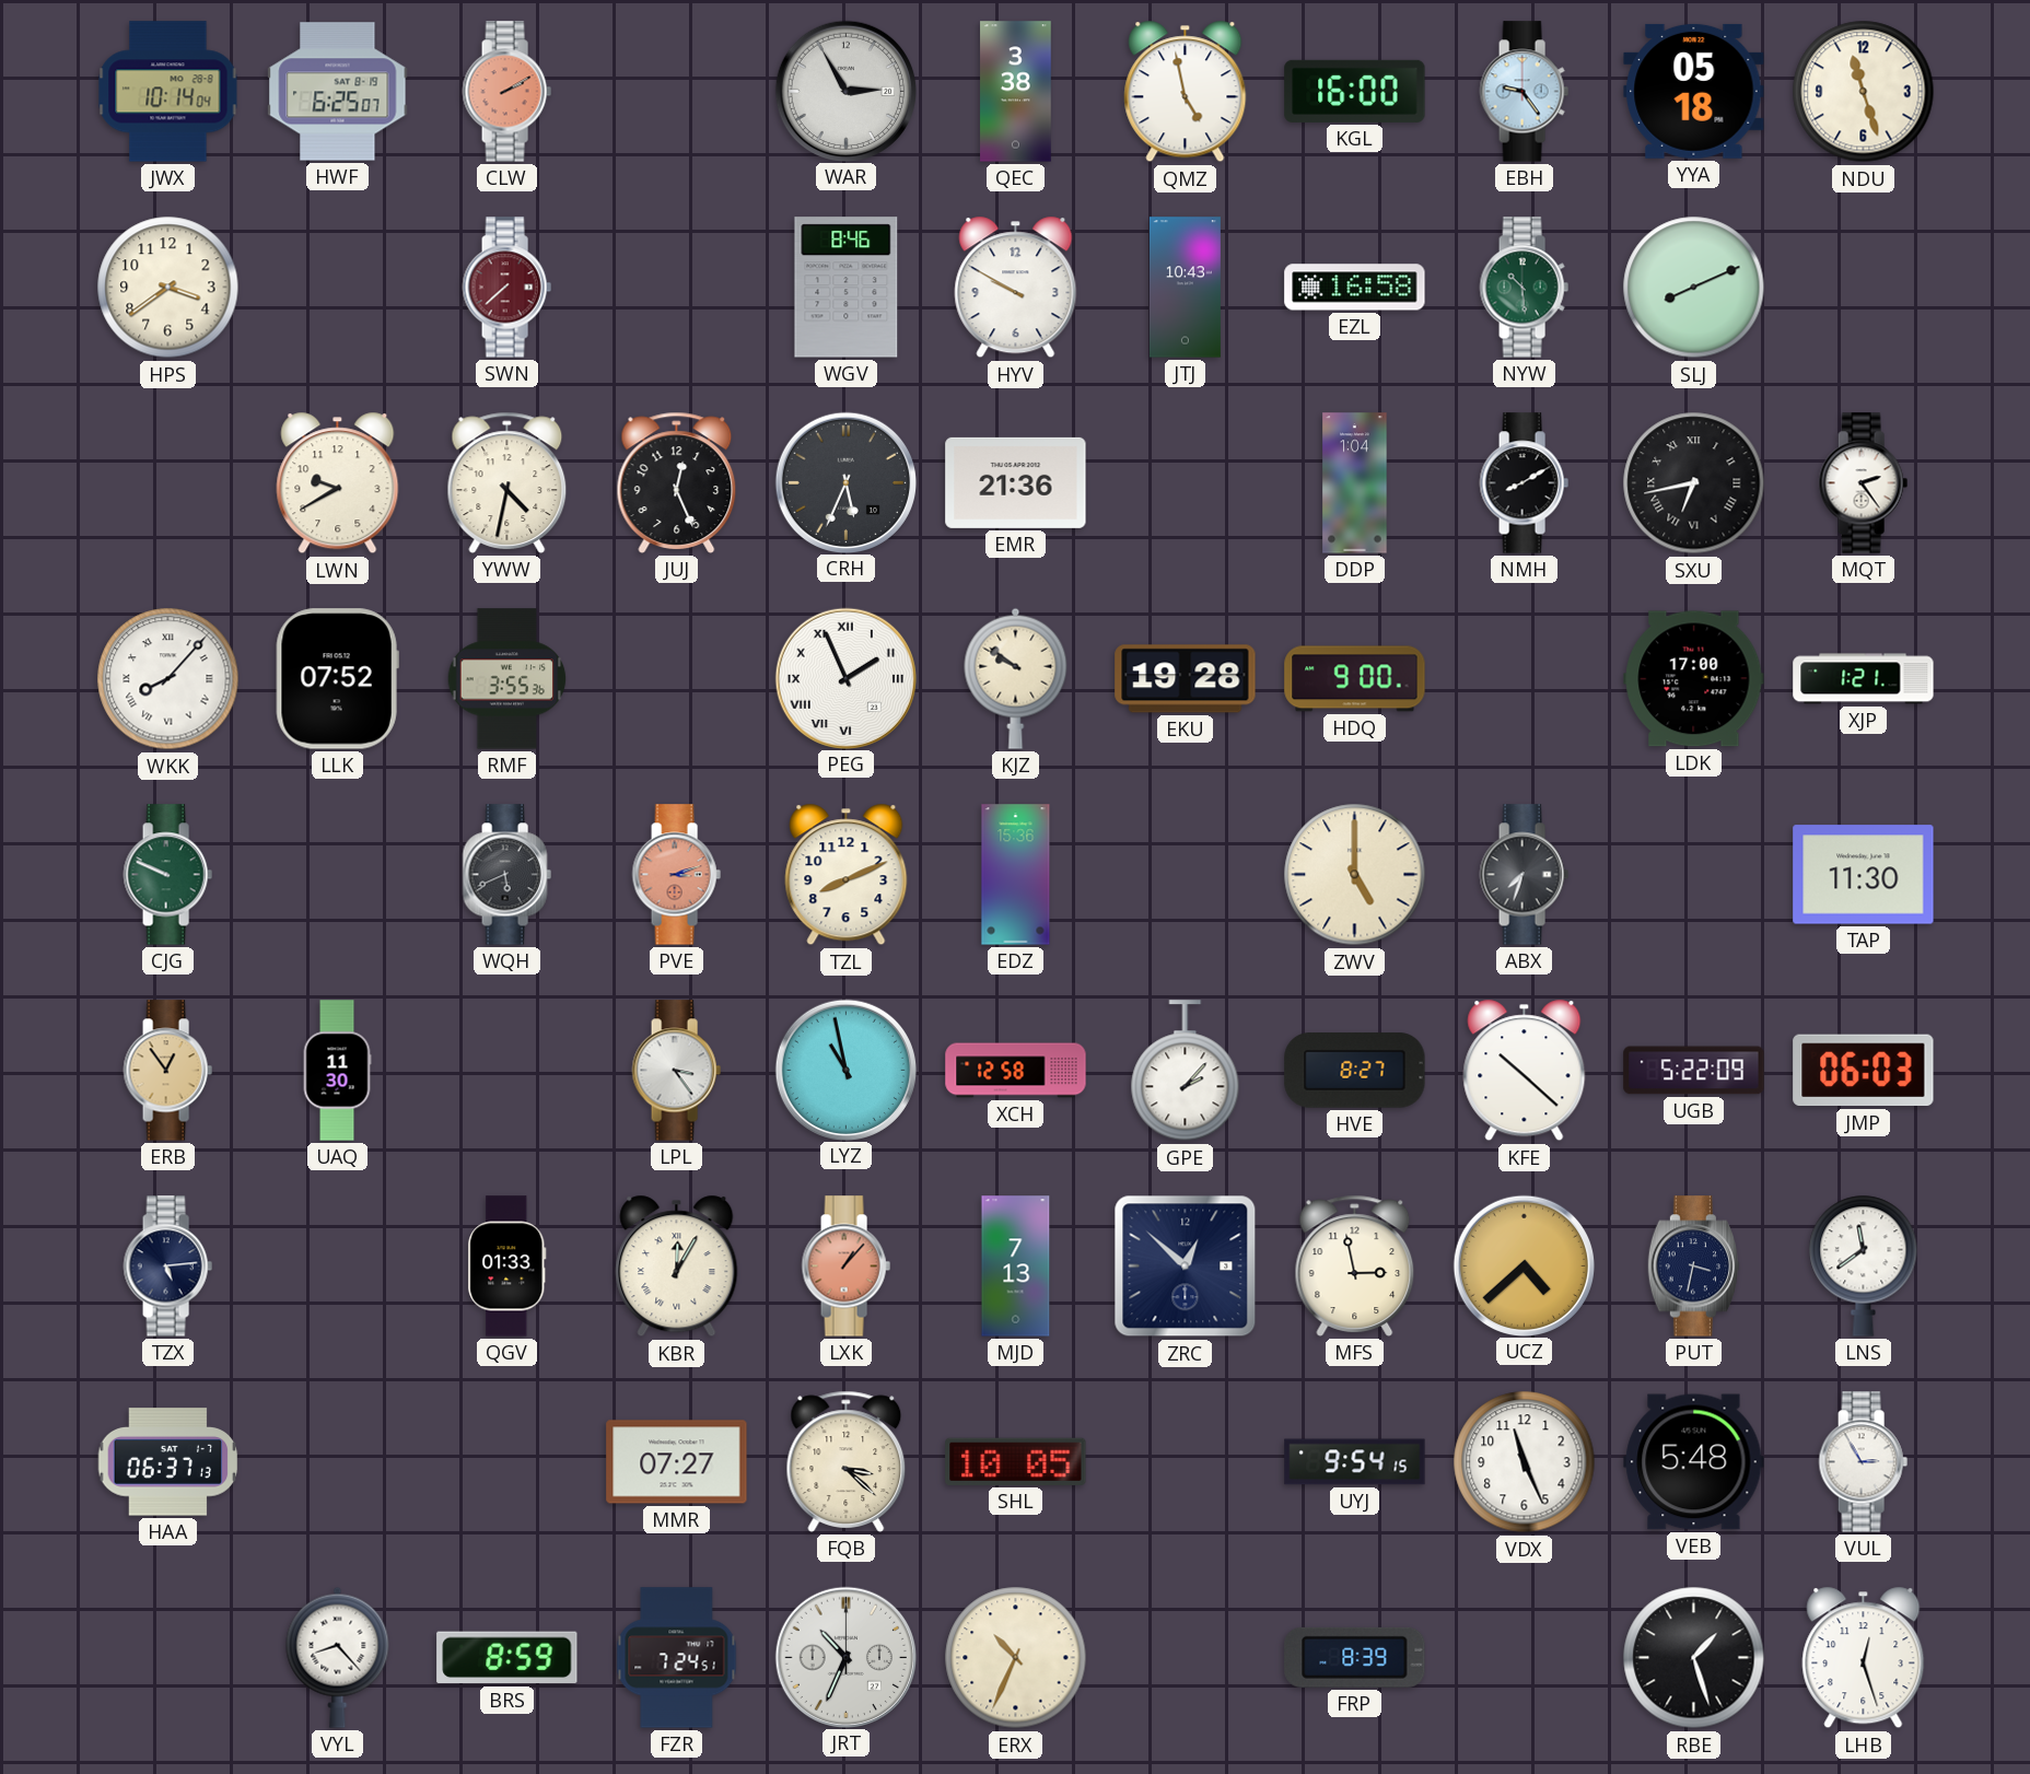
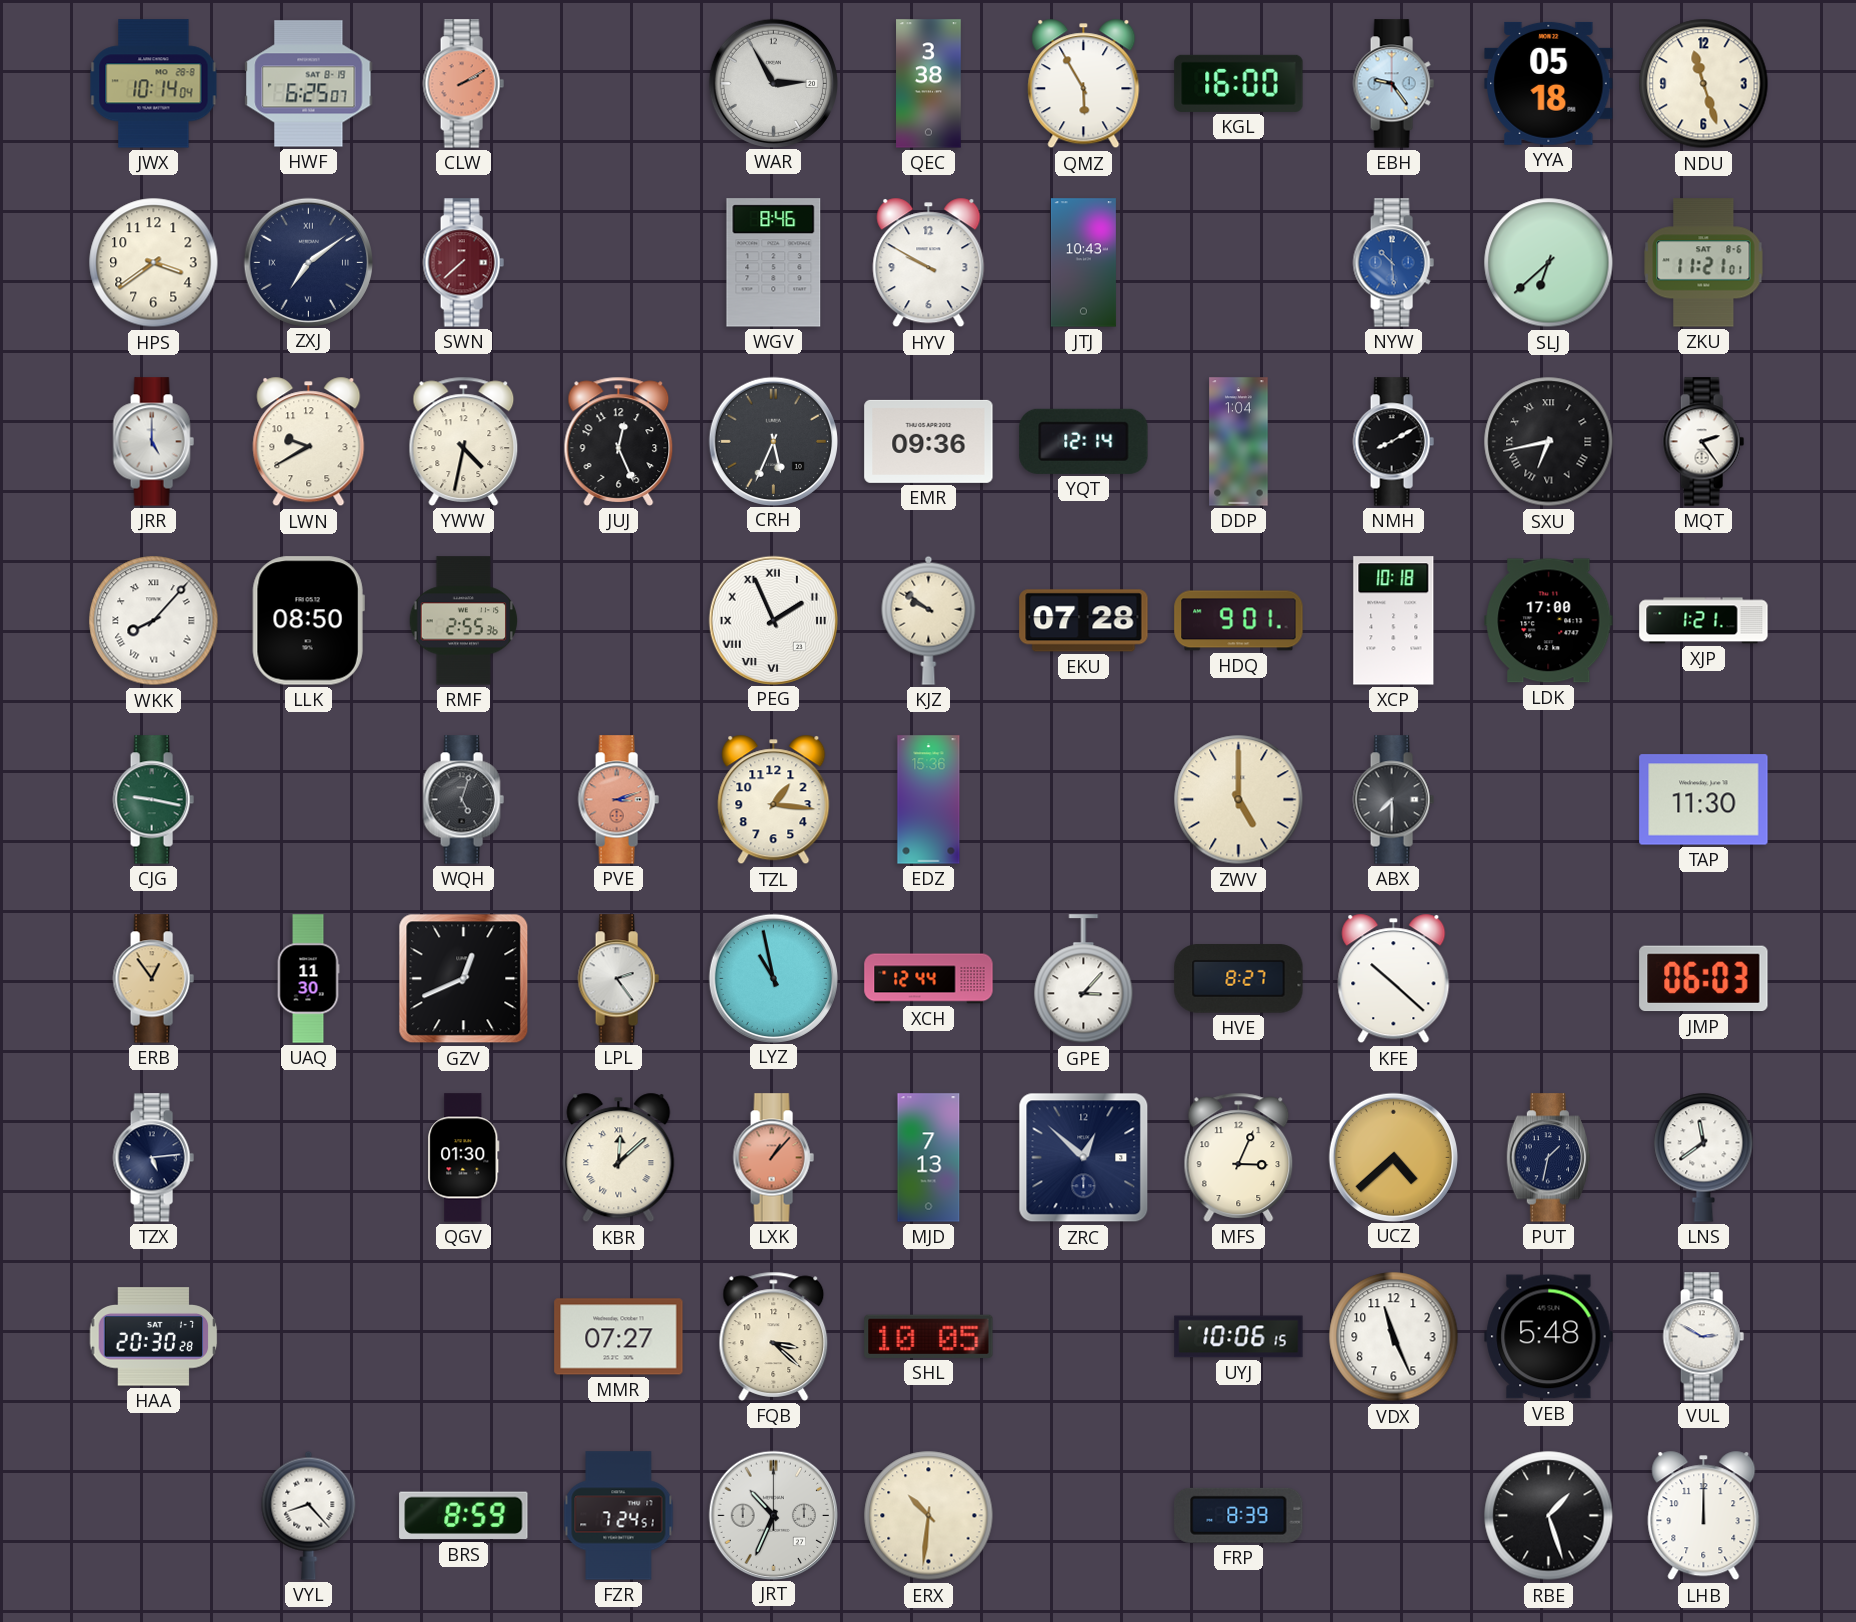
QMZ: 4:58 -> 5:55 (1084, 84)
ZXJ: none -> 7:09 (308, 262)
EZL: 16:58 -> none (1355, 288)
NYW dial: green -> blue (1393, 263)
SLJ: 8:11 -> 6:38 (1549, 263)
ZKU: none -> 11:21 (1704, 263)
JRR: none -> 5:00 (153, 442)
EMR: 21:36 -> 09:36 (929, 441)
YQT: none -> 12:14 (1084, 441)
LLK: 07:52 -> 08:50 (308, 621)
RMF: 3:55 -> 2:55 (464, 621)
EKU: 19:28 -> 07:28 (1084, 621)
HDQ: 9:00 -> 9:01 (1239, 621)
XCP: none -> 10:18 (1394, 621)
CJG: 9:49 -> 9:17 (153, 800)
WQH: 5:41 -> 5:03 (463, 800)
TZL: 8:11 -> 1:16 (774, 800)
ABX: 7:33 -> 7:30 (1393, 800)
GZV: none -> 12:41 (464, 979)
LPL: 3:24 -> 2:24 (618, 979)
XCH: 12:58 -> 12:44 (929, 979)
GPE: 2:07 -> 3:07 (1084, 979)
UGB: 5:22 -> none (1694, 1071)
QGV: 01:33 -> 01:30 (464, 1158)
KBR: 12:05 -> 12:08 (619, 1158)
MFS: 2:58 -> 3:04 (1239, 1157)
PUT: 3:32 -> 1:32 (1548, 1158)
HAA: 06:37 -> 20:30 (154, 1337)
UYJ: 9:54 -> 10:06 (1239, 1337)
VUL: 2:55 -> 2:50 (1703, 1337)
ERX: 10:34 -> 10:31 (929, 1516)
LHB: 12:27 -> 12:00 (1704, 1516)
